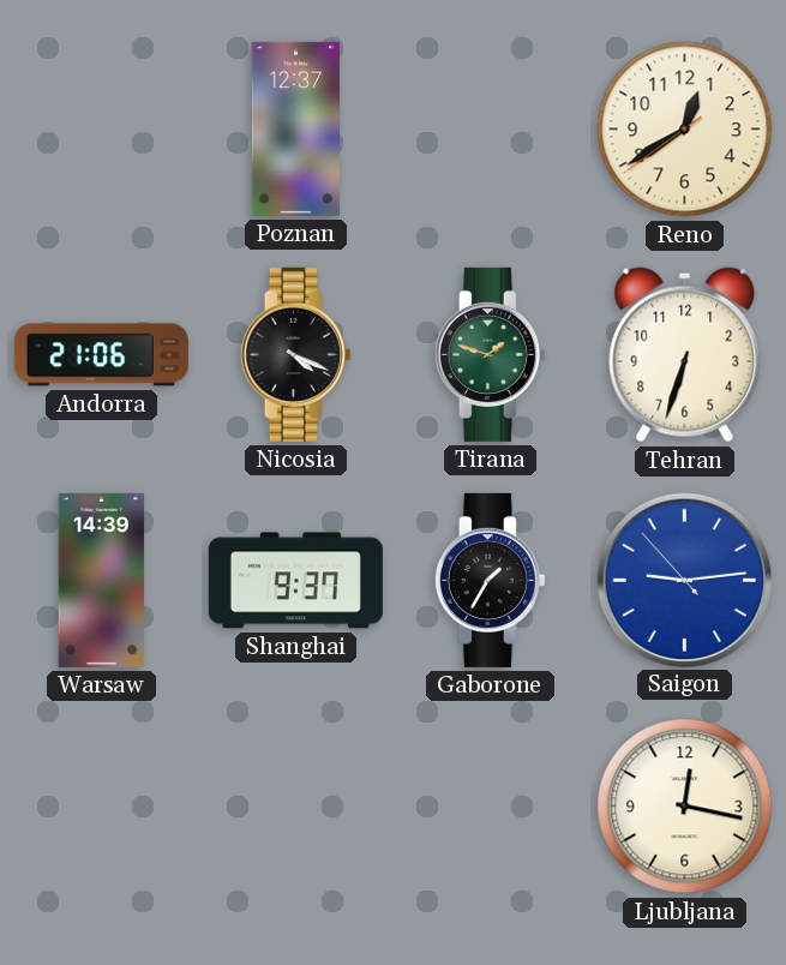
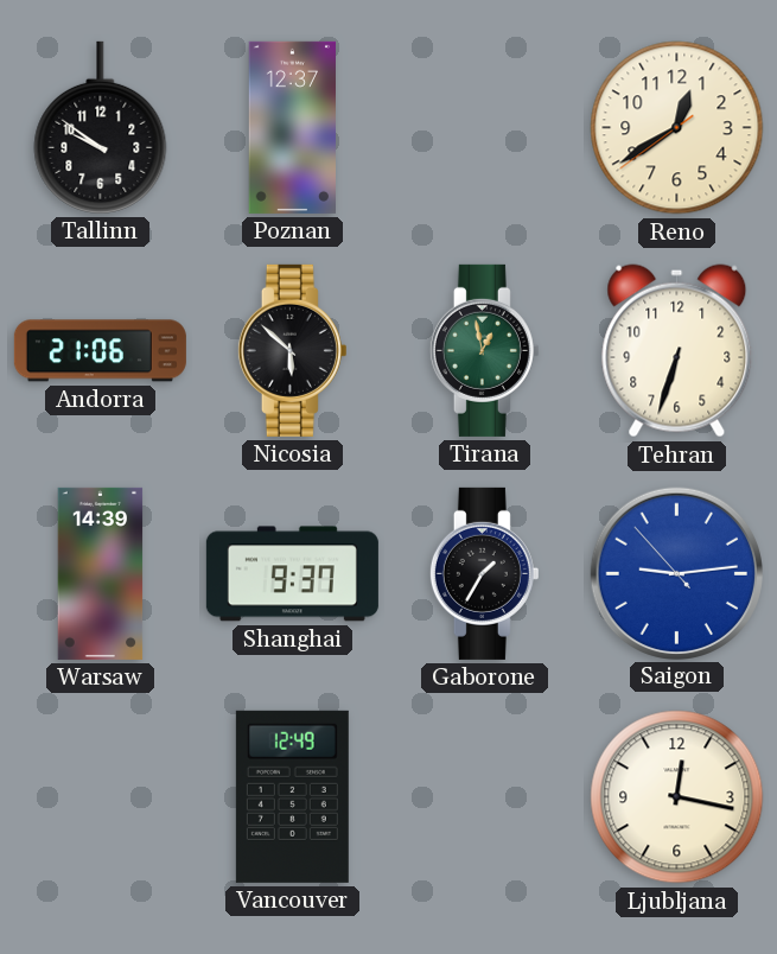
Tallinn: none -> 9:51 (101, 127)
Nicosia: 4:19 -> 5:52 (292, 350)
Tirana: 1:48 -> 12:58 (484, 350)
Vancouver: none -> 12:49 (292, 796)
